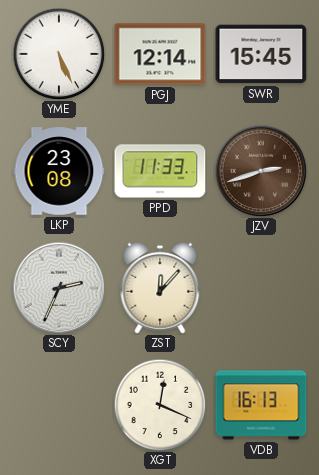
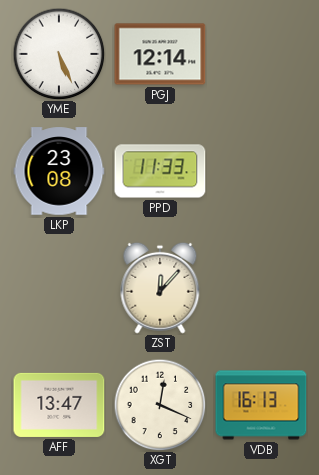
SWR: 15:45 -> none (261, 54)
JZV: 2:42 -> none (261, 171)
SCY: 2:34 -> none (59, 288)
AFF: none -> 13:47 (59, 405)
